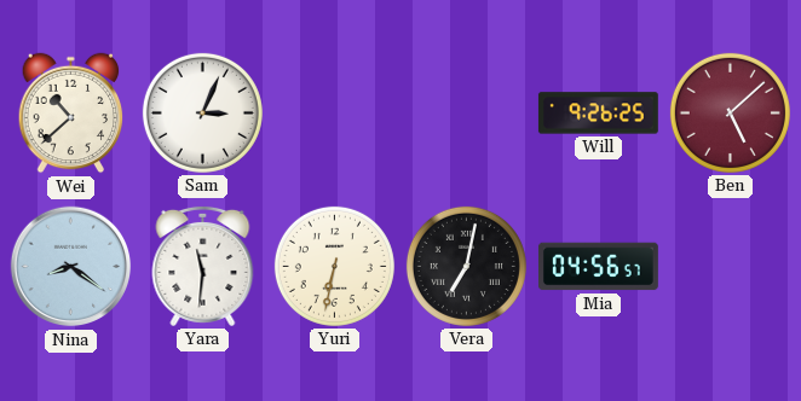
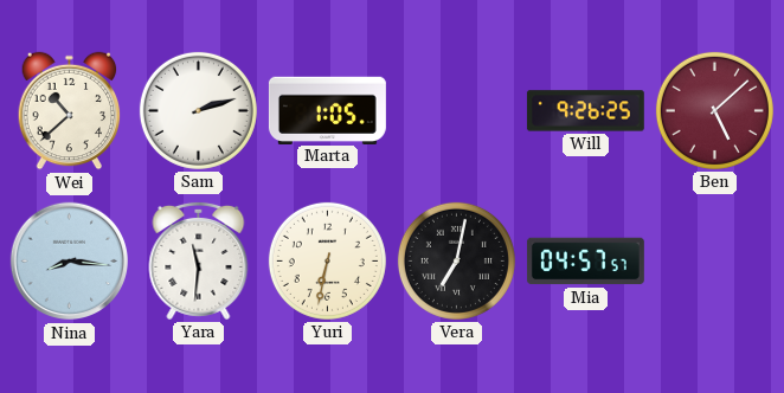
Sam: 3:04 -> 2:12 (198, 110)
Marta: none -> 1:05 (327, 110)
Nina: 8:21 -> 8:16 (70, 262)
Mia: 04:56 -> 04:57 (585, 262)
